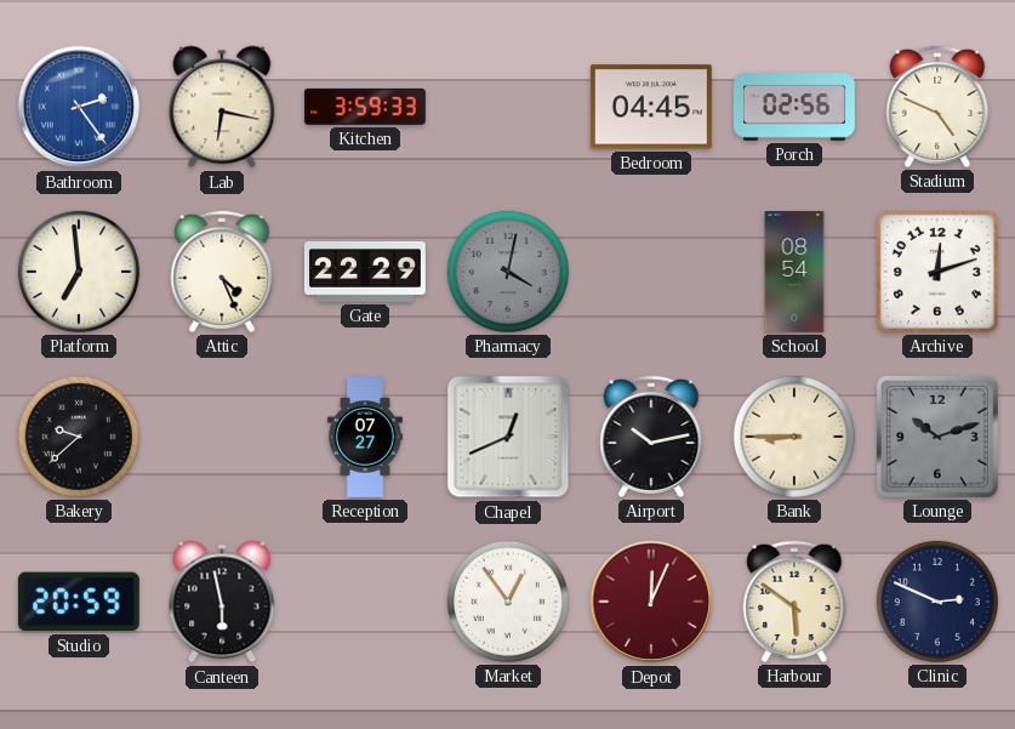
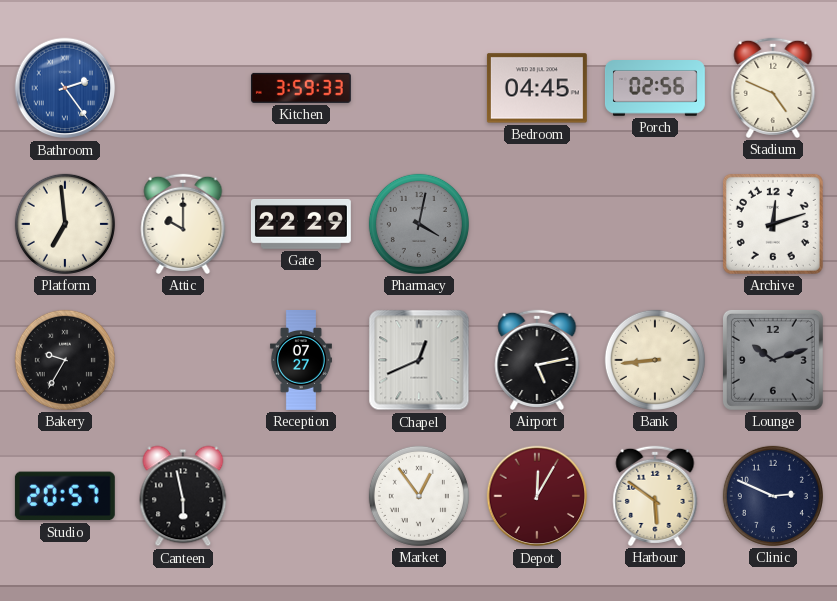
Lab: 6:17 -> none (222, 107)
Attic: 4:26 -> 10:00 (183, 224)
School: 08:54 -> none (794, 273)
Bakery: 9:38 -> 9:35 (65, 360)
Airport: 10:13 -> 5:13 (537, 360)
Bank: 8:45 -> 8:44 (655, 360)
Studio: 20:59 -> 20:57 (65, 496)
Depot: 12:04 -> 12:05 (537, 496)
